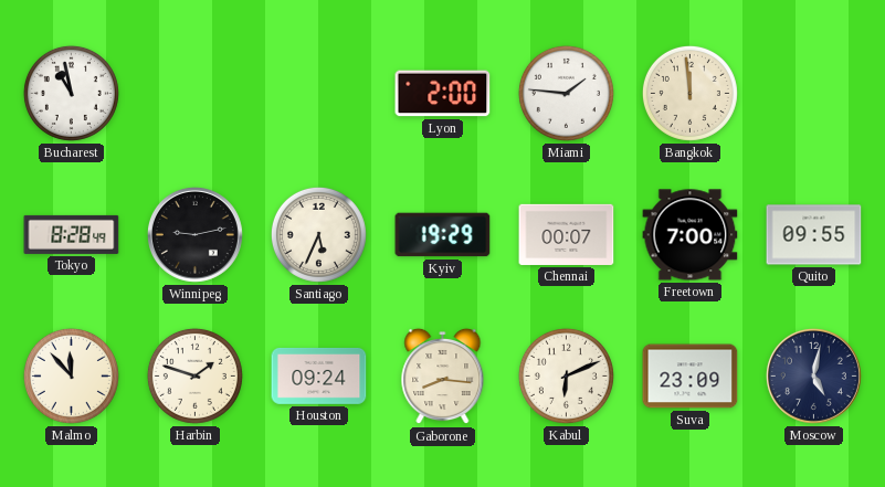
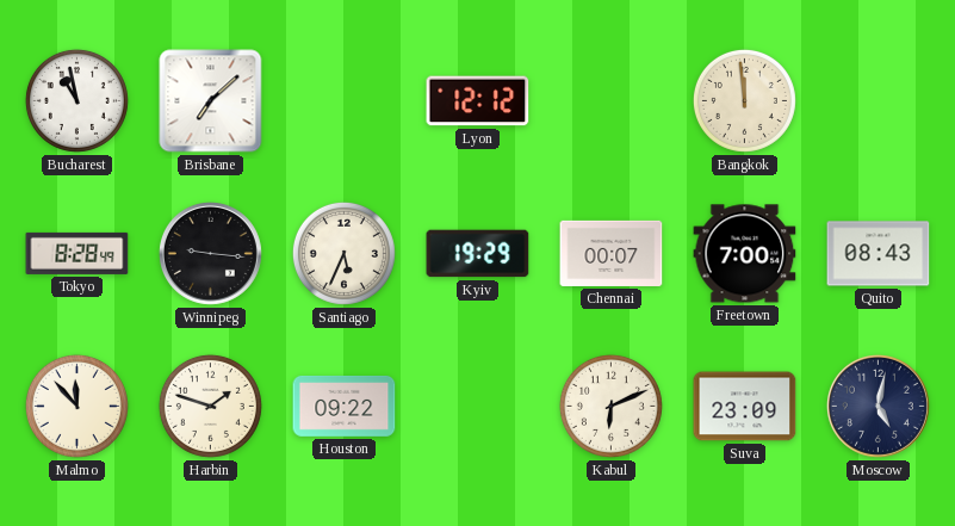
Brisbane: none -> 7:08 (211, 101)
Lyon: 2:00 -> 12:12 (478, 101)
Miami: 1:46 -> none (566, 93)
Winnipeg: 9:13 -> 9:16 (210, 253)
Quito: 09:55 -> 08:43 (879, 254)
Houston: 09:24 -> 09:22 (345, 406)
Gaborone: 8:16 -> none (443, 377)
